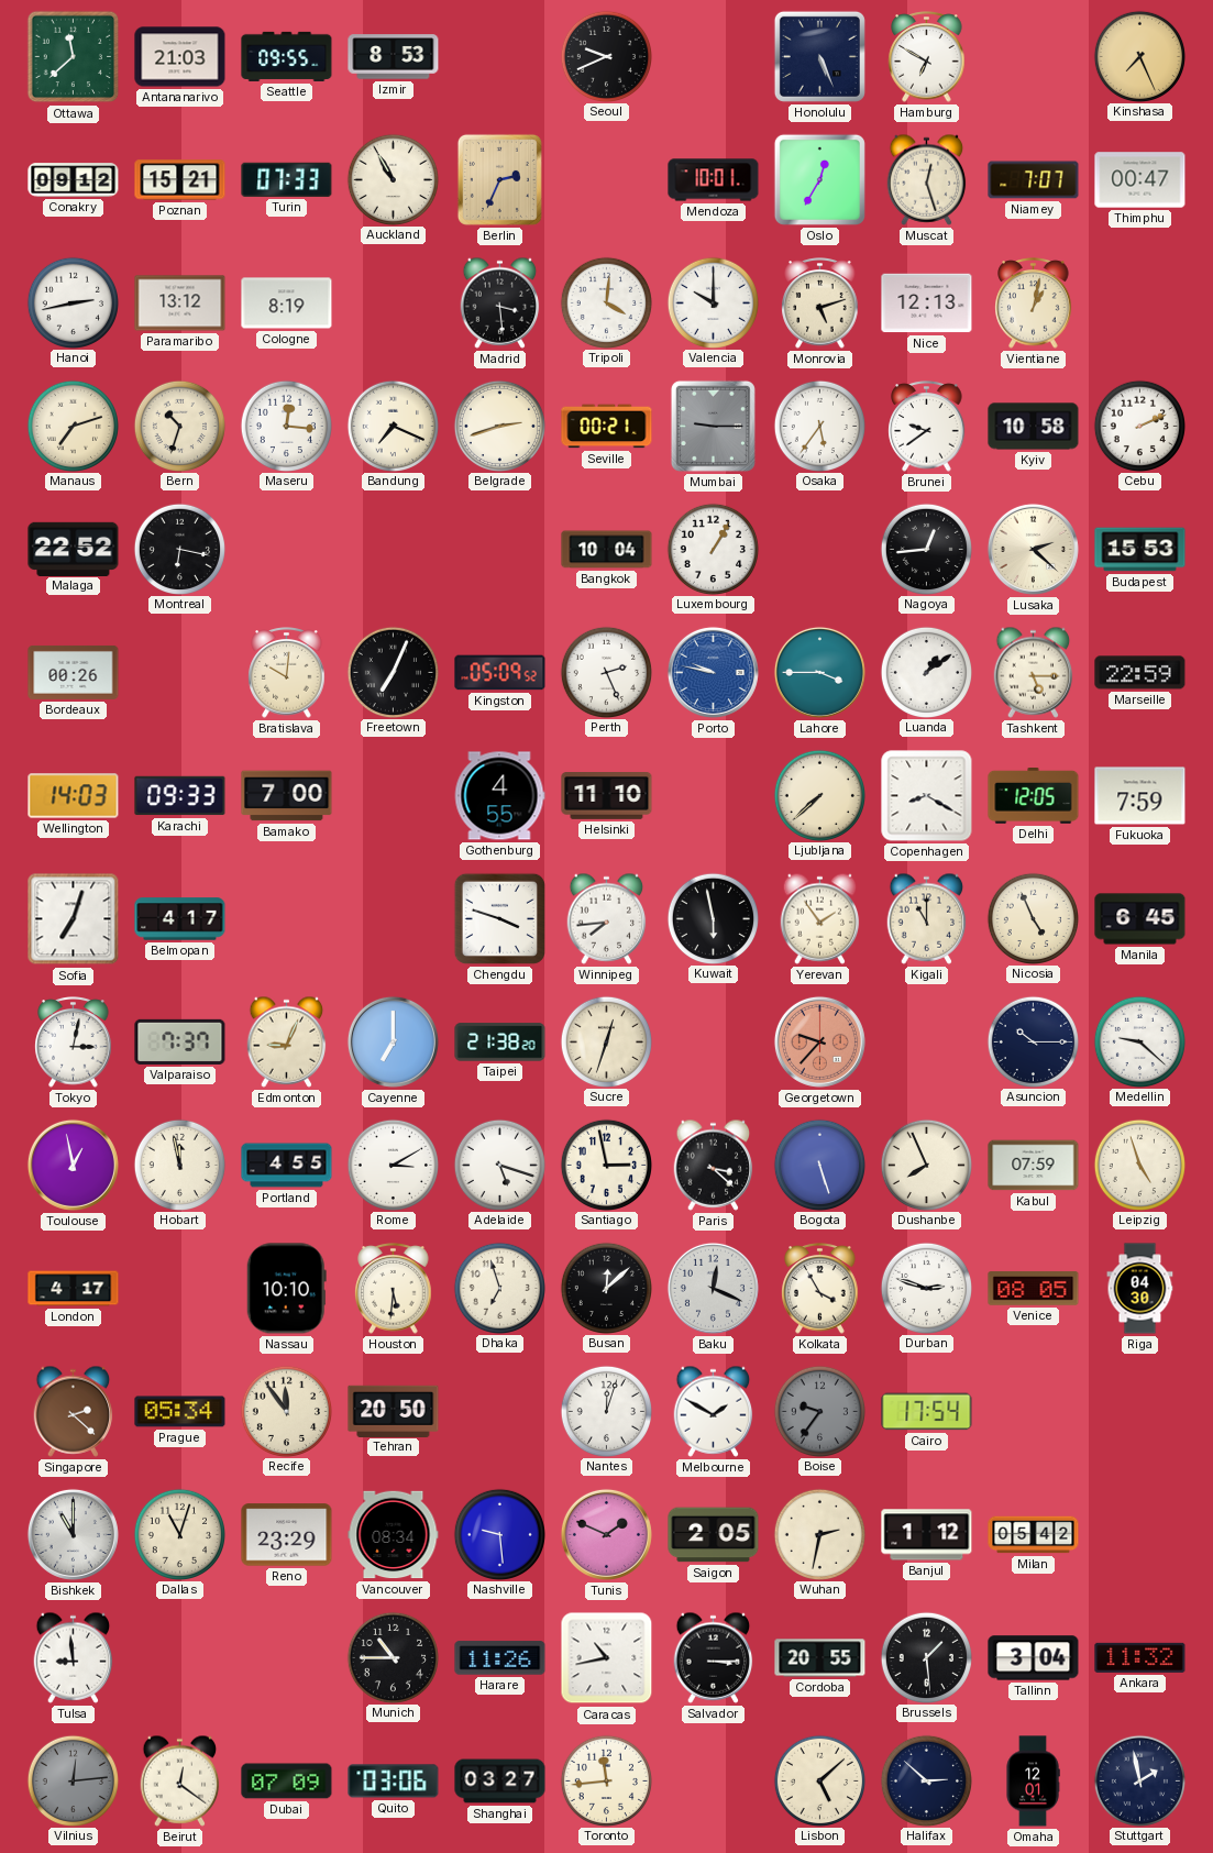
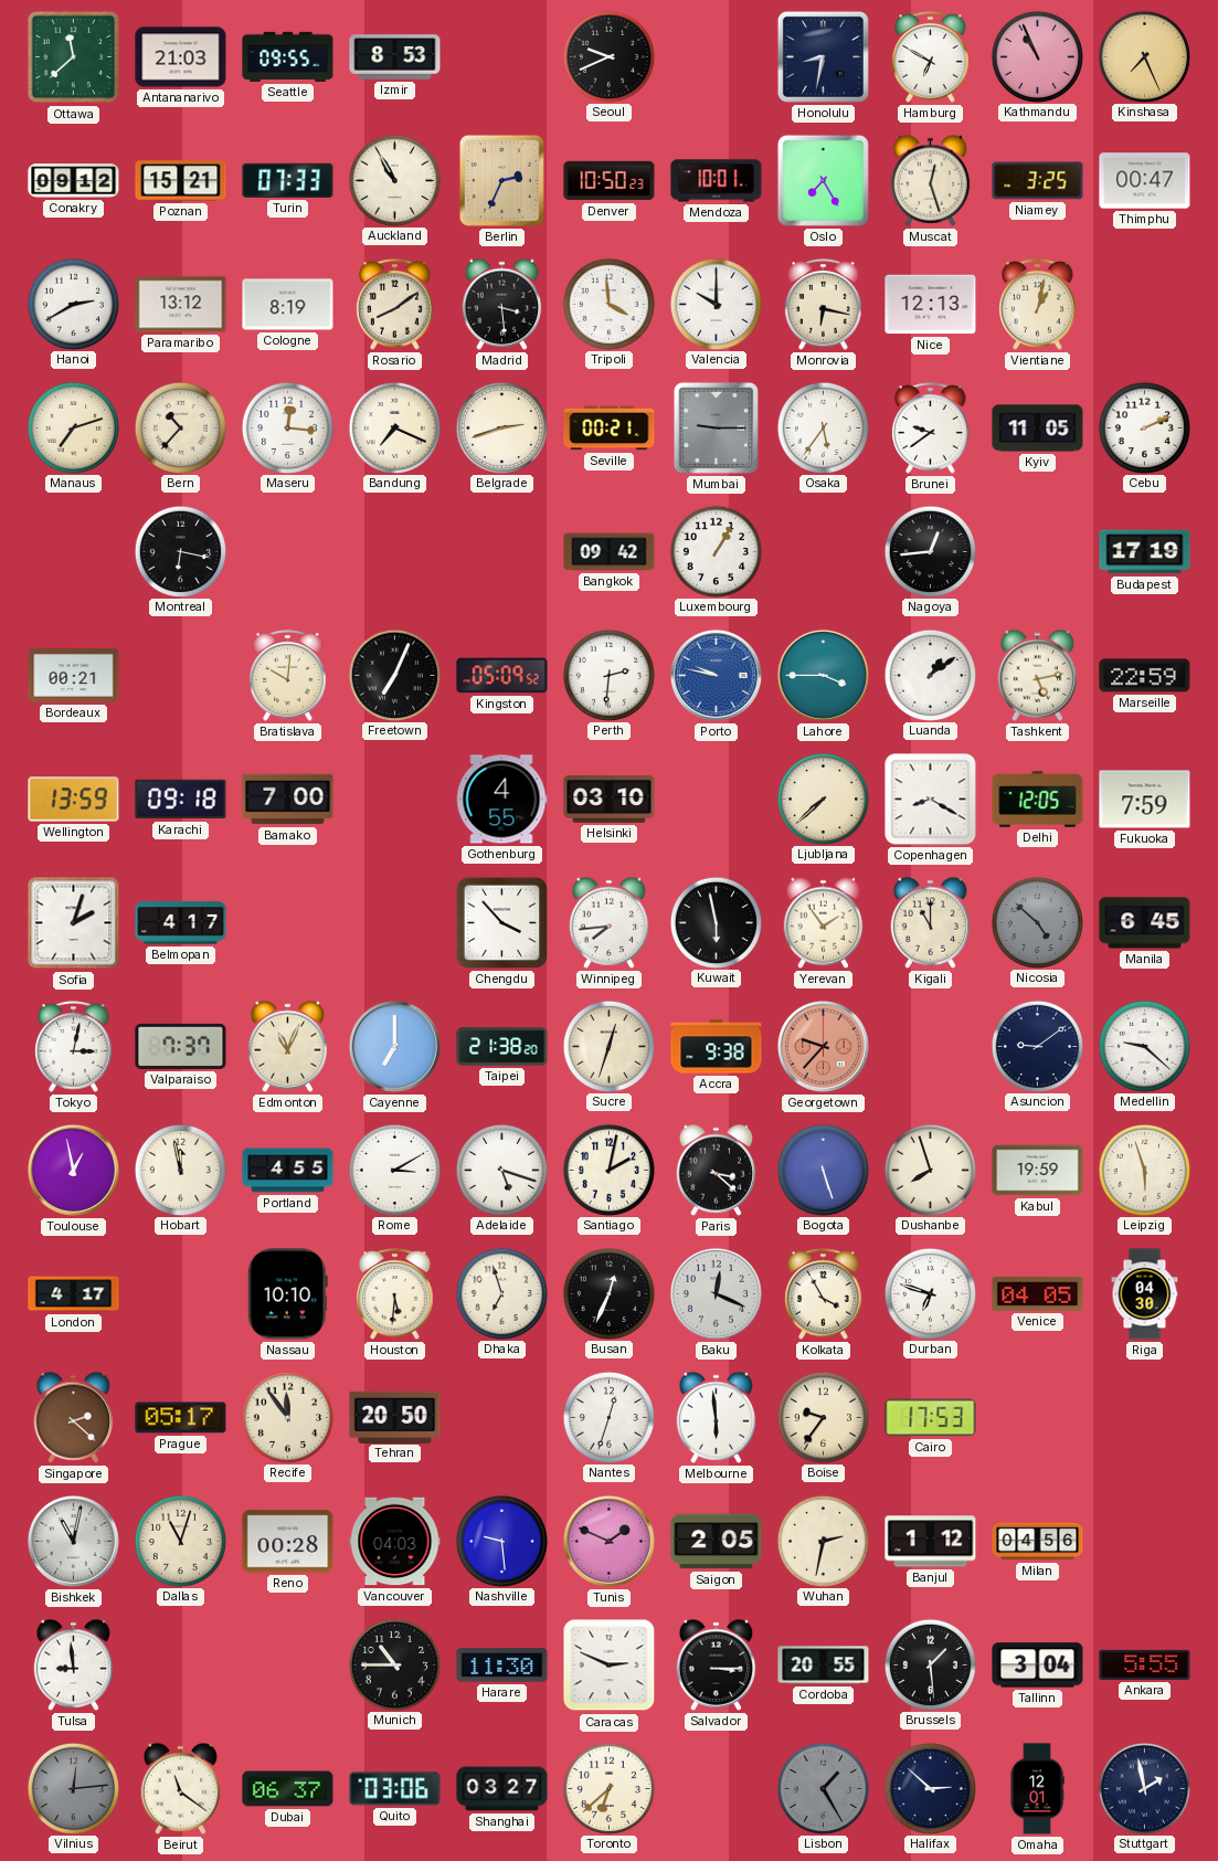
Honolulu: 5:26 -> 8:32 (823, 56)
Kathmandu: none -> 10:56 (1037, 56)
Denver: none -> 10:50 (610, 181)
Oslo: 12:35 -> 7:25 (823, 180)
Niamey: 7:07 -> 3:25 (1038, 181)
Hanoi: 2:43 -> 2:40 (73, 304)
Rosario: none -> 8:09 (395, 305)
Tripoli: 4:01 -> 3:59 (608, 304)
Monrovia: 5:12 -> 6:17 (824, 305)
Bern: 10:33 -> 10:37 (180, 427)
Kyiv: 10:58 -> 11:05 (1038, 429)
Malaga: 22:52 -> none (74, 549)
Bangkok: 10:04 -> 09:42 (610, 552)
Lusaka: 2:22 -> none (1033, 549)
Budapest: 15:53 -> 17:19 (1145, 552)
Bordeaux: 00:26 -> 00:21 (74, 675)
Perth: 2:26 -> 2:31 (608, 675)
Tashkent: 5:15 -> 5:13 (1038, 675)
Wellington: 14:03 -> 13:59 (74, 800)
Karachi: 09:33 -> 09:18 (181, 800)
Helsinki: 11:10 -> 03:10 (610, 800)
Sofia: 7:03 -> 2:03 (74, 923)
Chengdu: 3:48 -> 3:53 (501, 922)
Nicosia: 4:56 -> 4:52 (1037, 922)
Nicosia dial: cream -> grey (1037, 922)
Edmonton: 9:04 -> 11:04 (288, 1046)
Accra: none -> 9:38 (717, 1047)
Asuncion: 10:15 -> 9:09 (1037, 1046)
Santiago: 2:58 -> 2:02 (608, 1170)
Dushanbe: 7:56 -> 7:57 (930, 1170)
Kabul: 07:59 -> 19:59 (1038, 1171)
Leipzig: 4:57 -> 5:57 (1144, 1170)
Busan: 12:08 -> 12:34 (608, 1293)
Durban: 2:48 -> 6:48 (930, 1293)
Venice: 08:05 -> 04:05 (1038, 1294)
Prague: 05:34 -> 05:17 (181, 1418)
Nantes: 12:03 -> 12:33 (608, 1417)
Melbourne: 1:50 -> 5:59 (717, 1417)
Boise dial: grey -> cream (823, 1417)
Cairo: 17:54 -> 17:53 (931, 1418)
Bishkek: 11:00 -> 11:02 (73, 1541)
Reno: 23:29 -> 00:28 (288, 1542)
Vancouver: 08:34 -> 04:03 (395, 1542)
Milan: 05:42 -> 04:56 (1038, 1542)
Harare: 11:26 -> 11:30 (502, 1666)
Caracas: 10:43 -> 2:49 (610, 1666)
Ankara: 11:32 -> 5:55 (1145, 1664)
Beirut: 12:21 -> 11:21 (181, 1788)
Dubai: 07:09 -> 06:37 (288, 1789)
Toronto: 11:44 -> 6:38 (608, 1788)
Lisbon: 5:08 -> 1:25 (823, 1788)
Lisbon dial: cream -> grey (823, 1788)
